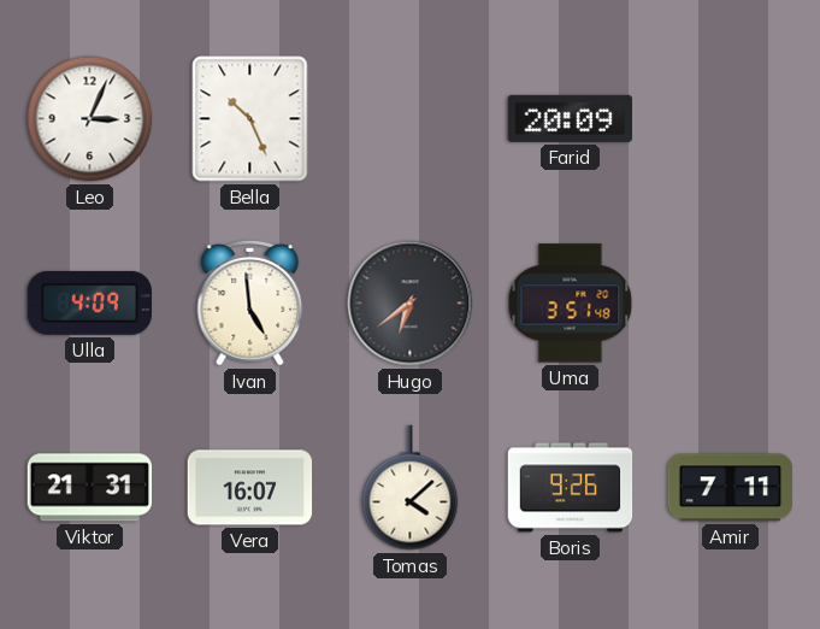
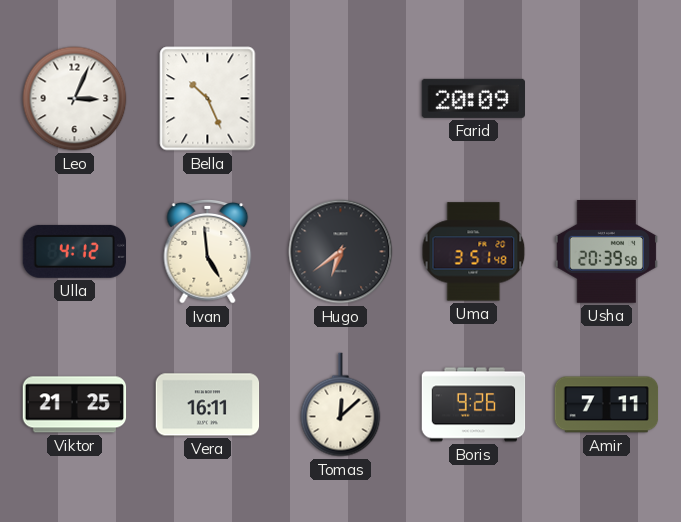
Ulla: 4:09 -> 4:12 (74, 251)
Usha: none -> 20:39 (607, 252)
Viktor: 21:31 -> 21:25 (75, 405)
Vera: 16:07 -> 16:11 (208, 405)
Tomas: 4:08 -> 12:08 (341, 405)
